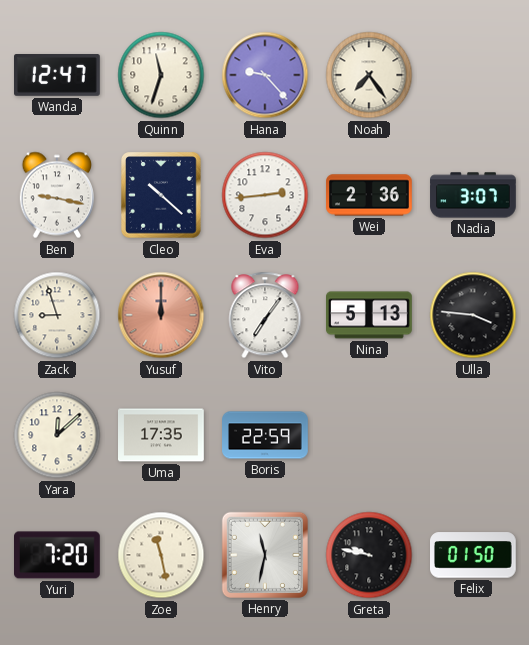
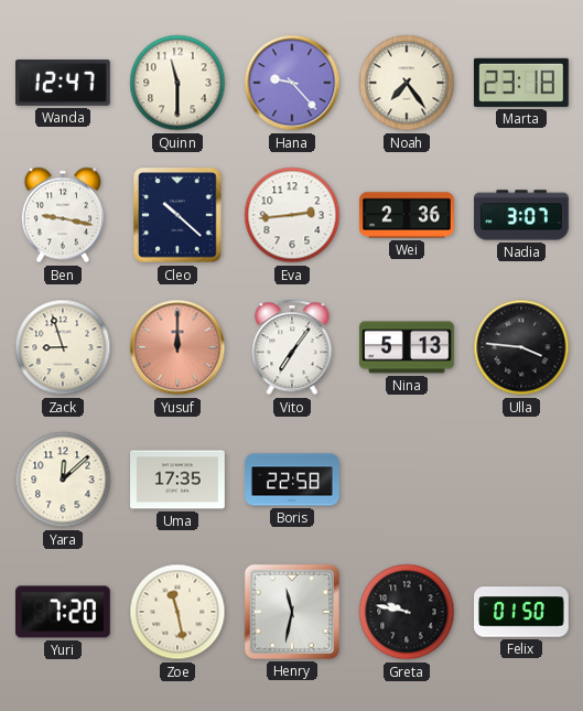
Quinn: 11:33 -> 11:30 (177, 83)
Marta: none -> 23:18 (521, 83)
Boris: 22:59 -> 22:58 (292, 480)
